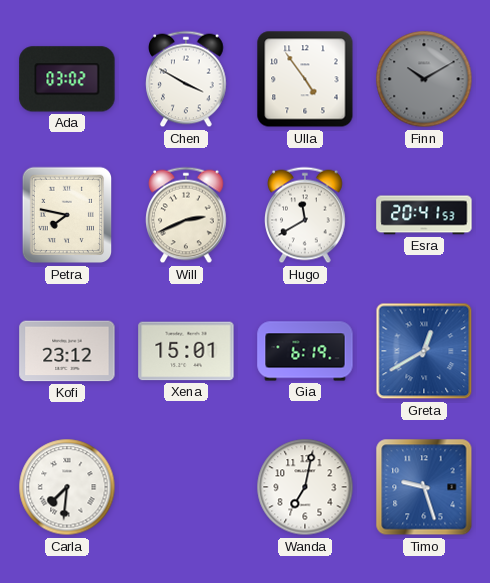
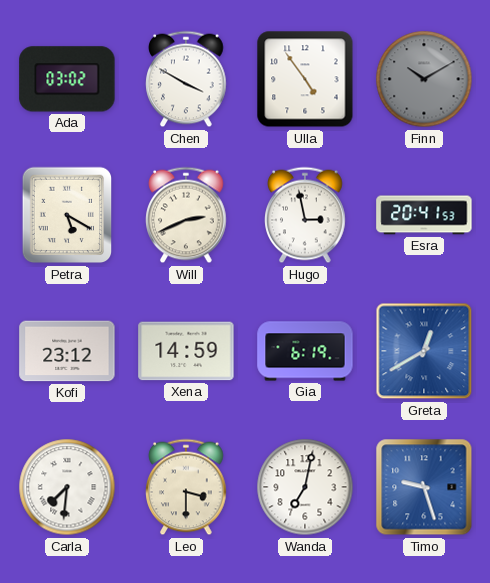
Petra: 7:47 -> 5:20 (67, 215)
Hugo: 11:40 -> 2:58 (305, 215)
Xena: 15:01 -> 14:59 (186, 351)
Leo: none -> 3:30 (186, 487)
